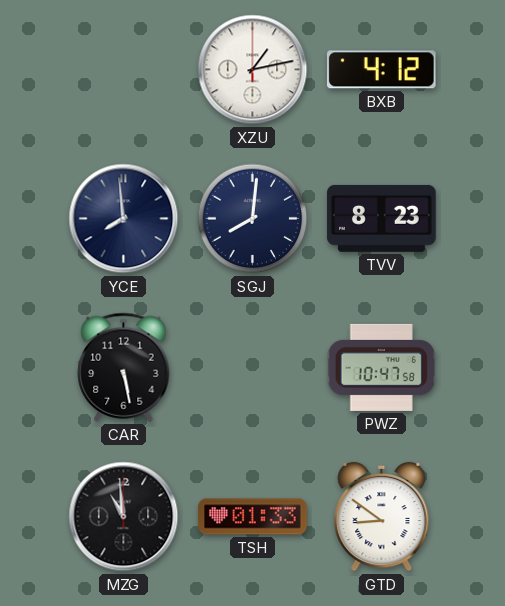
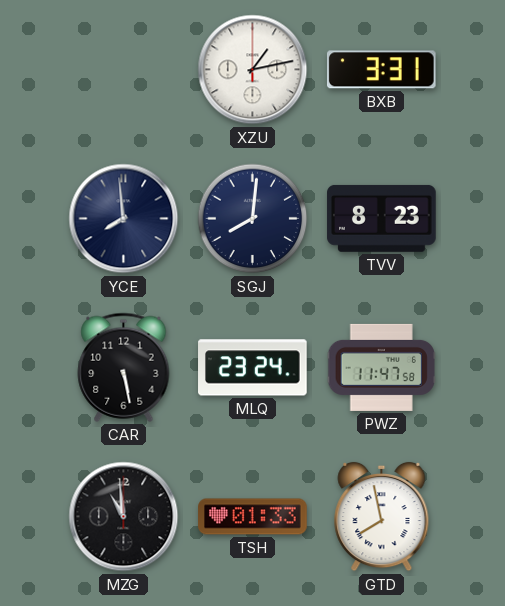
BXB: 4:12 -> 3:31 (381, 70)
MLQ: none -> 23:24 (253, 368)
PWZ: 10:47 -> 11:47 (381, 367)
GTD: 8:51 -> 7:58 (382, 517)
